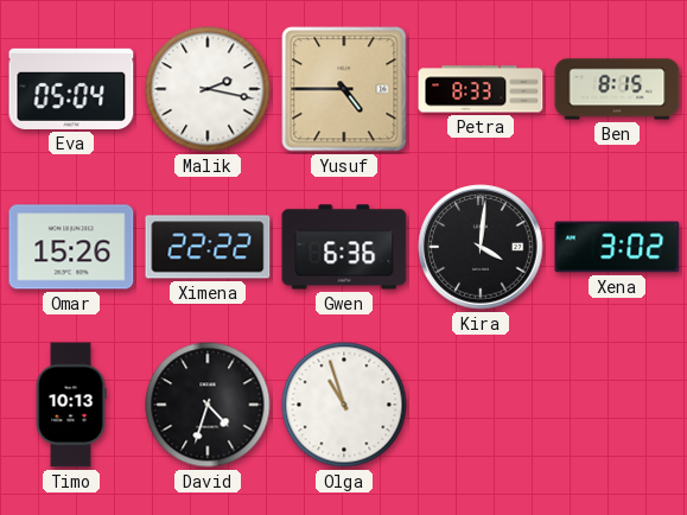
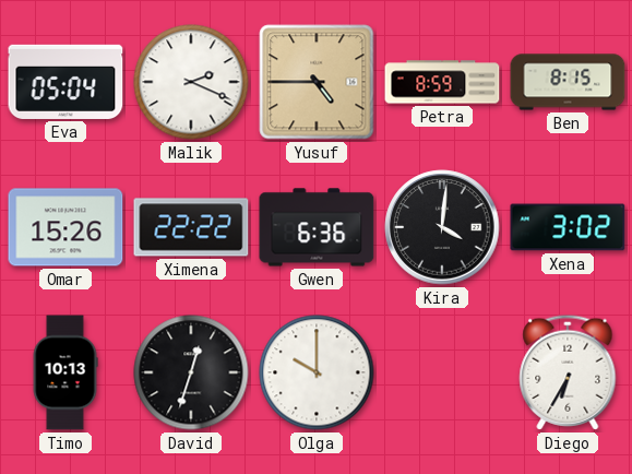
Malik: 2:17 -> 2:19 (191, 82)
Petra: 8:33 -> 8:59 (442, 82)
David: 4:33 -> 12:33 (191, 372)
Olga: 10:57 -> 10:00 (317, 372)
Diego: none -> 6:35 (568, 372)
